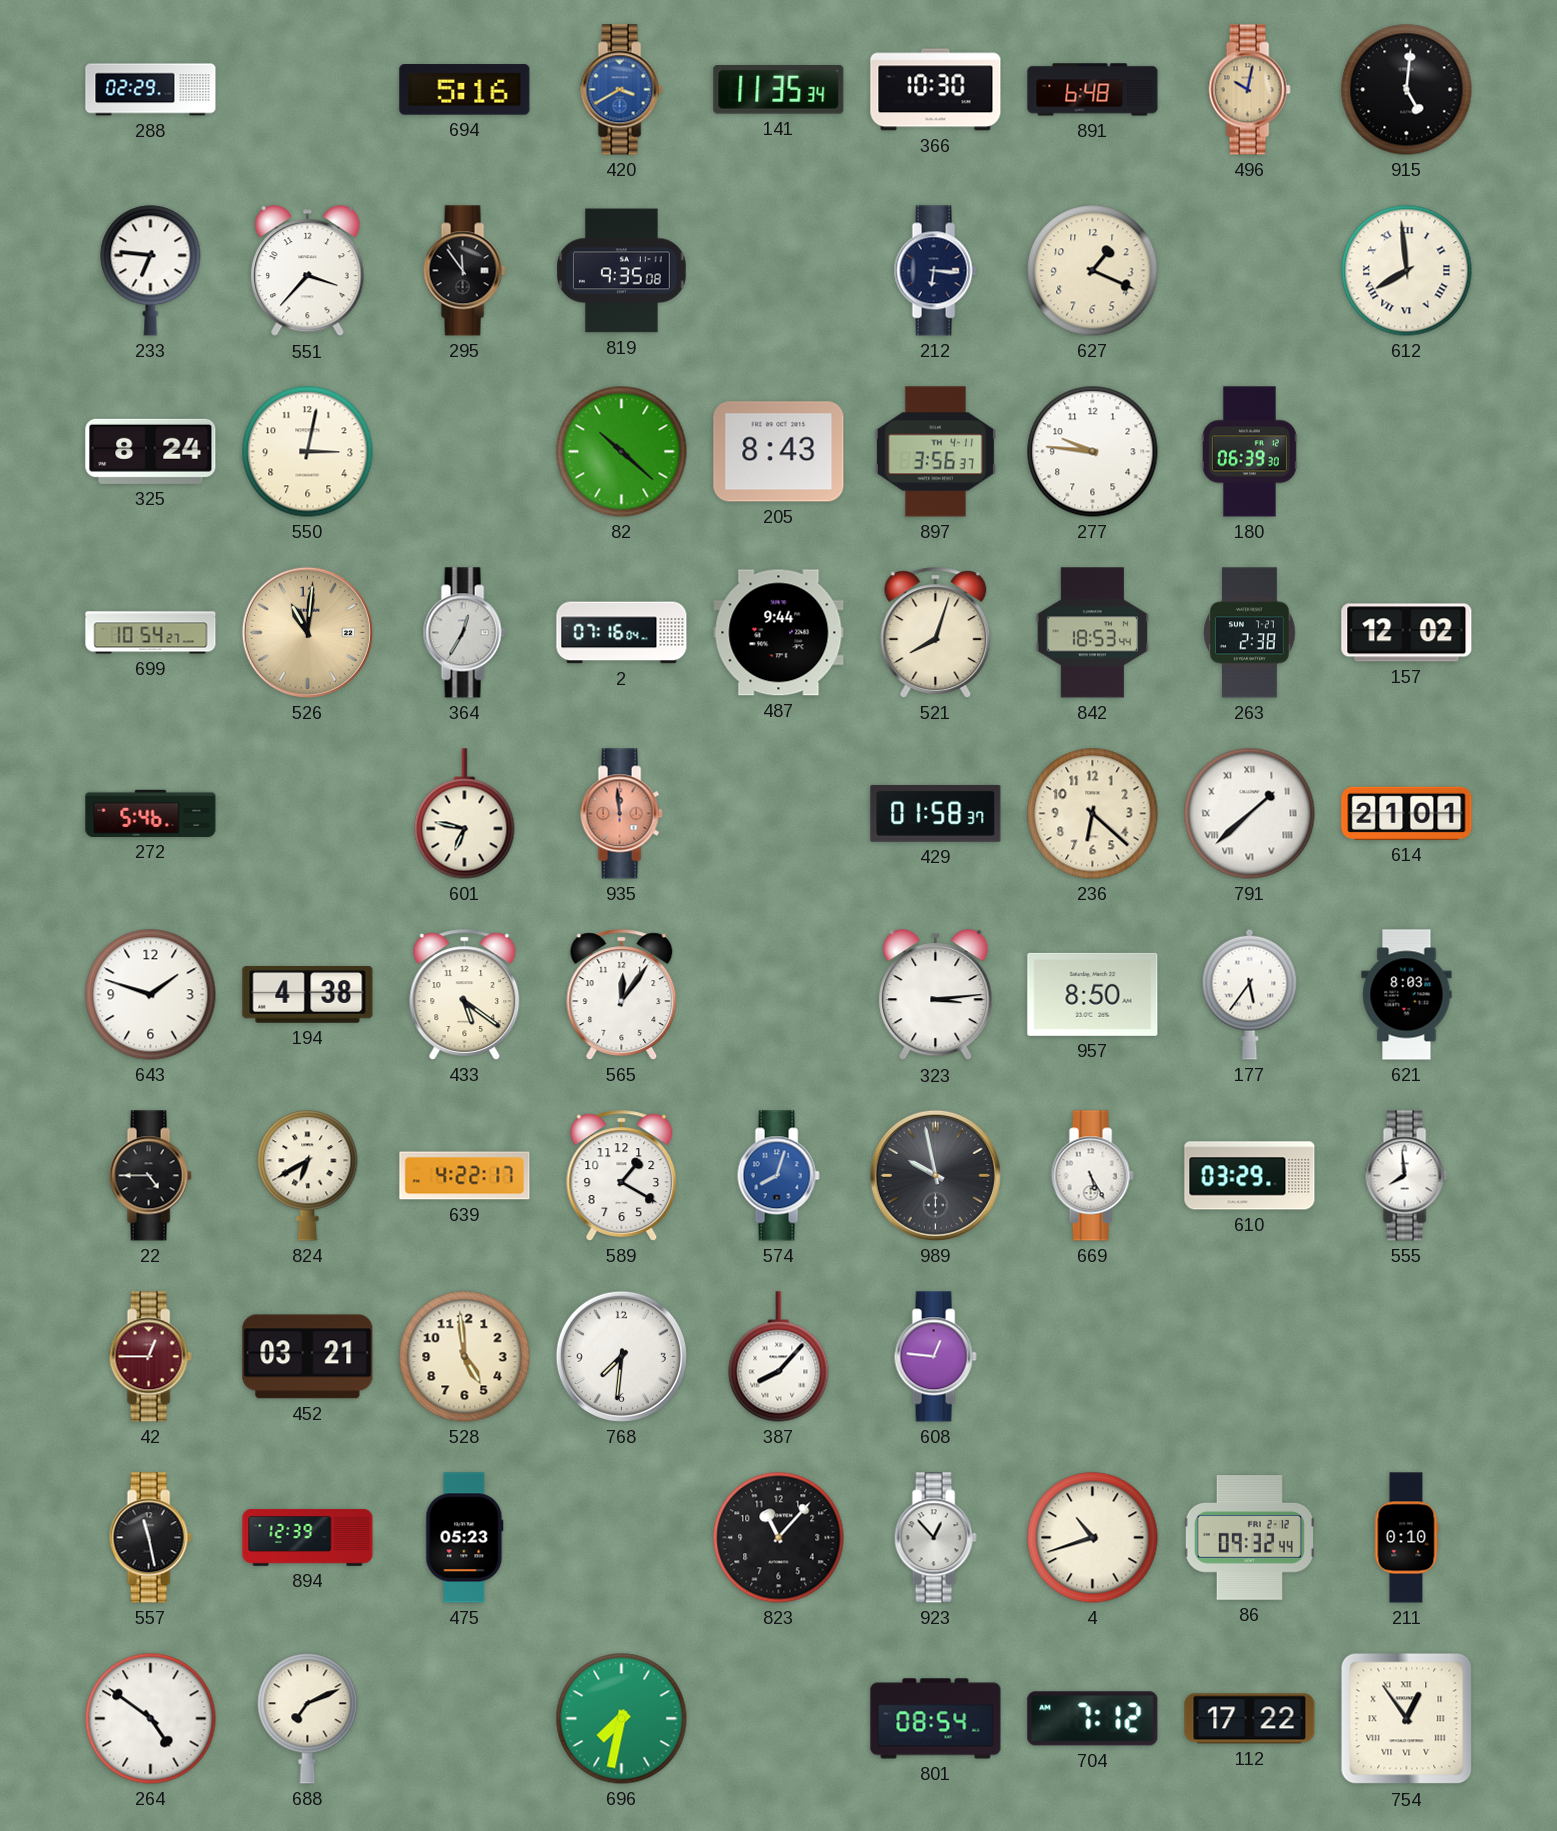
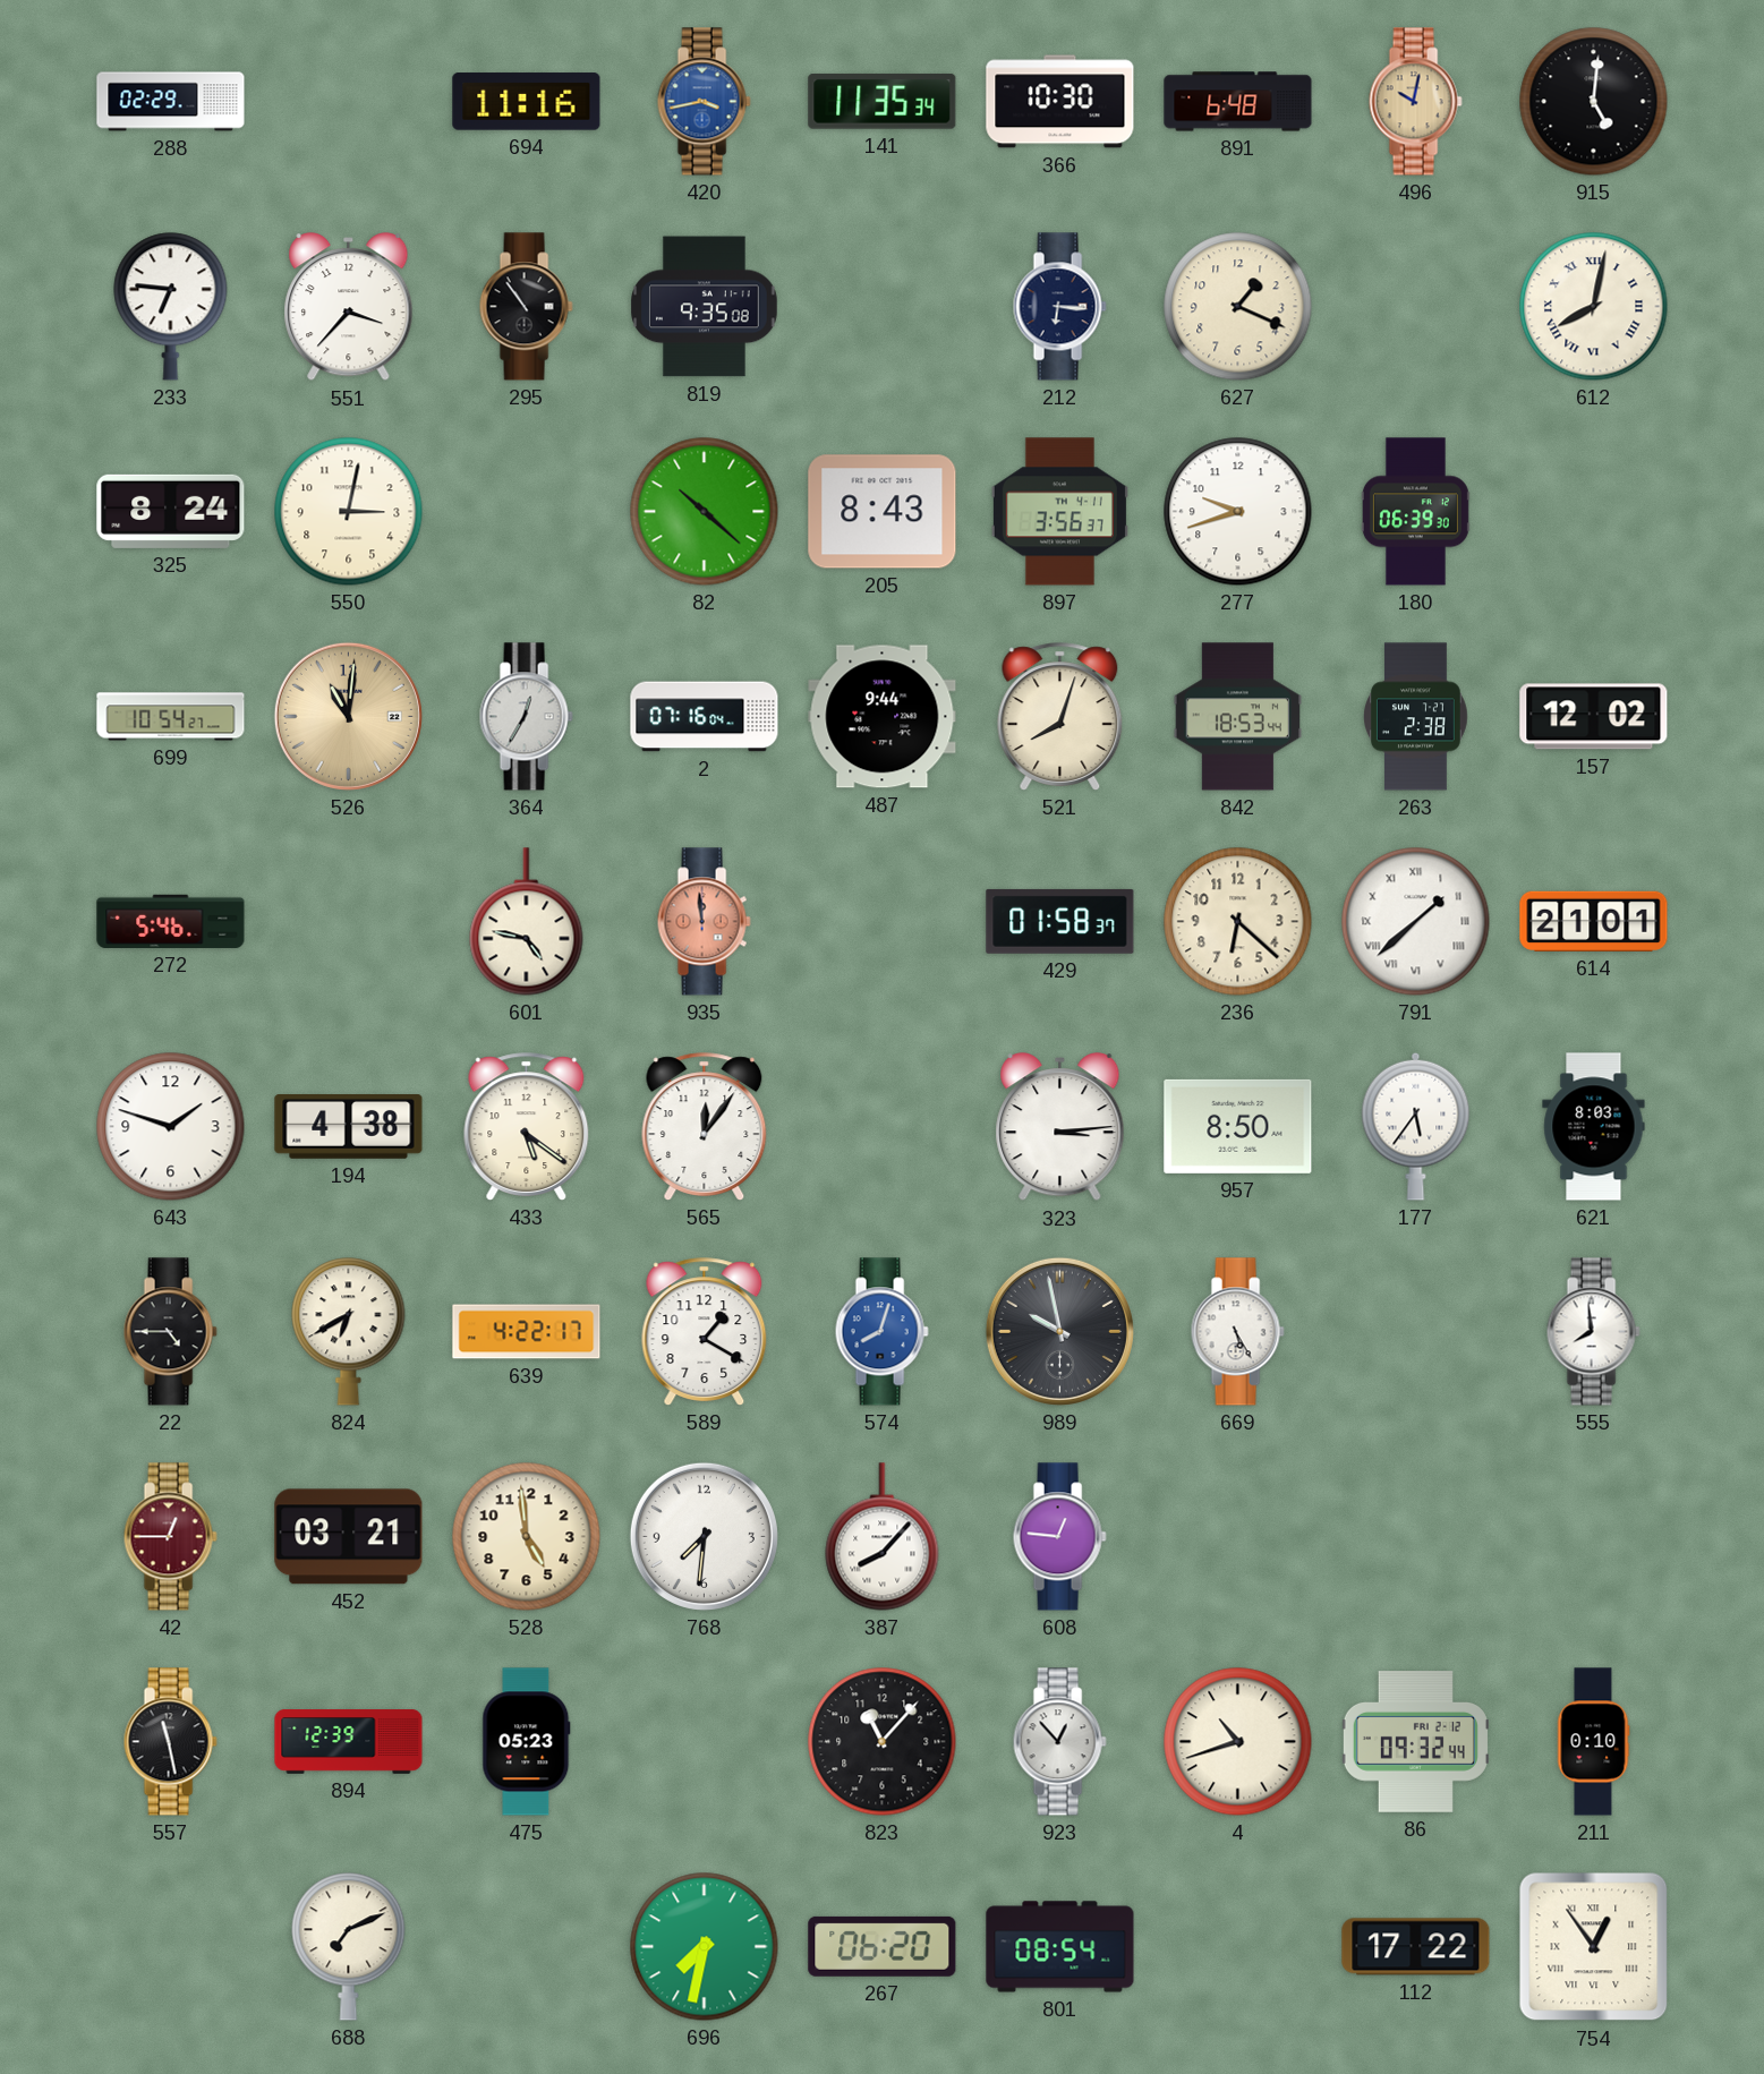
694: 5:16 -> 11:16 (527, 102)
420: 3:40 -> 3:43 (704, 102)
295: 11:54 -> 10:54 (526, 307)
612: 7:59 -> 8:02 (1594, 307)
277: 9:46 -> 9:42 (1238, 512)
601: 6:47 -> 4:47 (527, 922)
610: 03:29 -> none (1250, 1176)
264: 4:51 -> none (151, 1719)
267: none -> 06:20 (883, 1946)
704: 7:12 -> none (1093, 1719)
